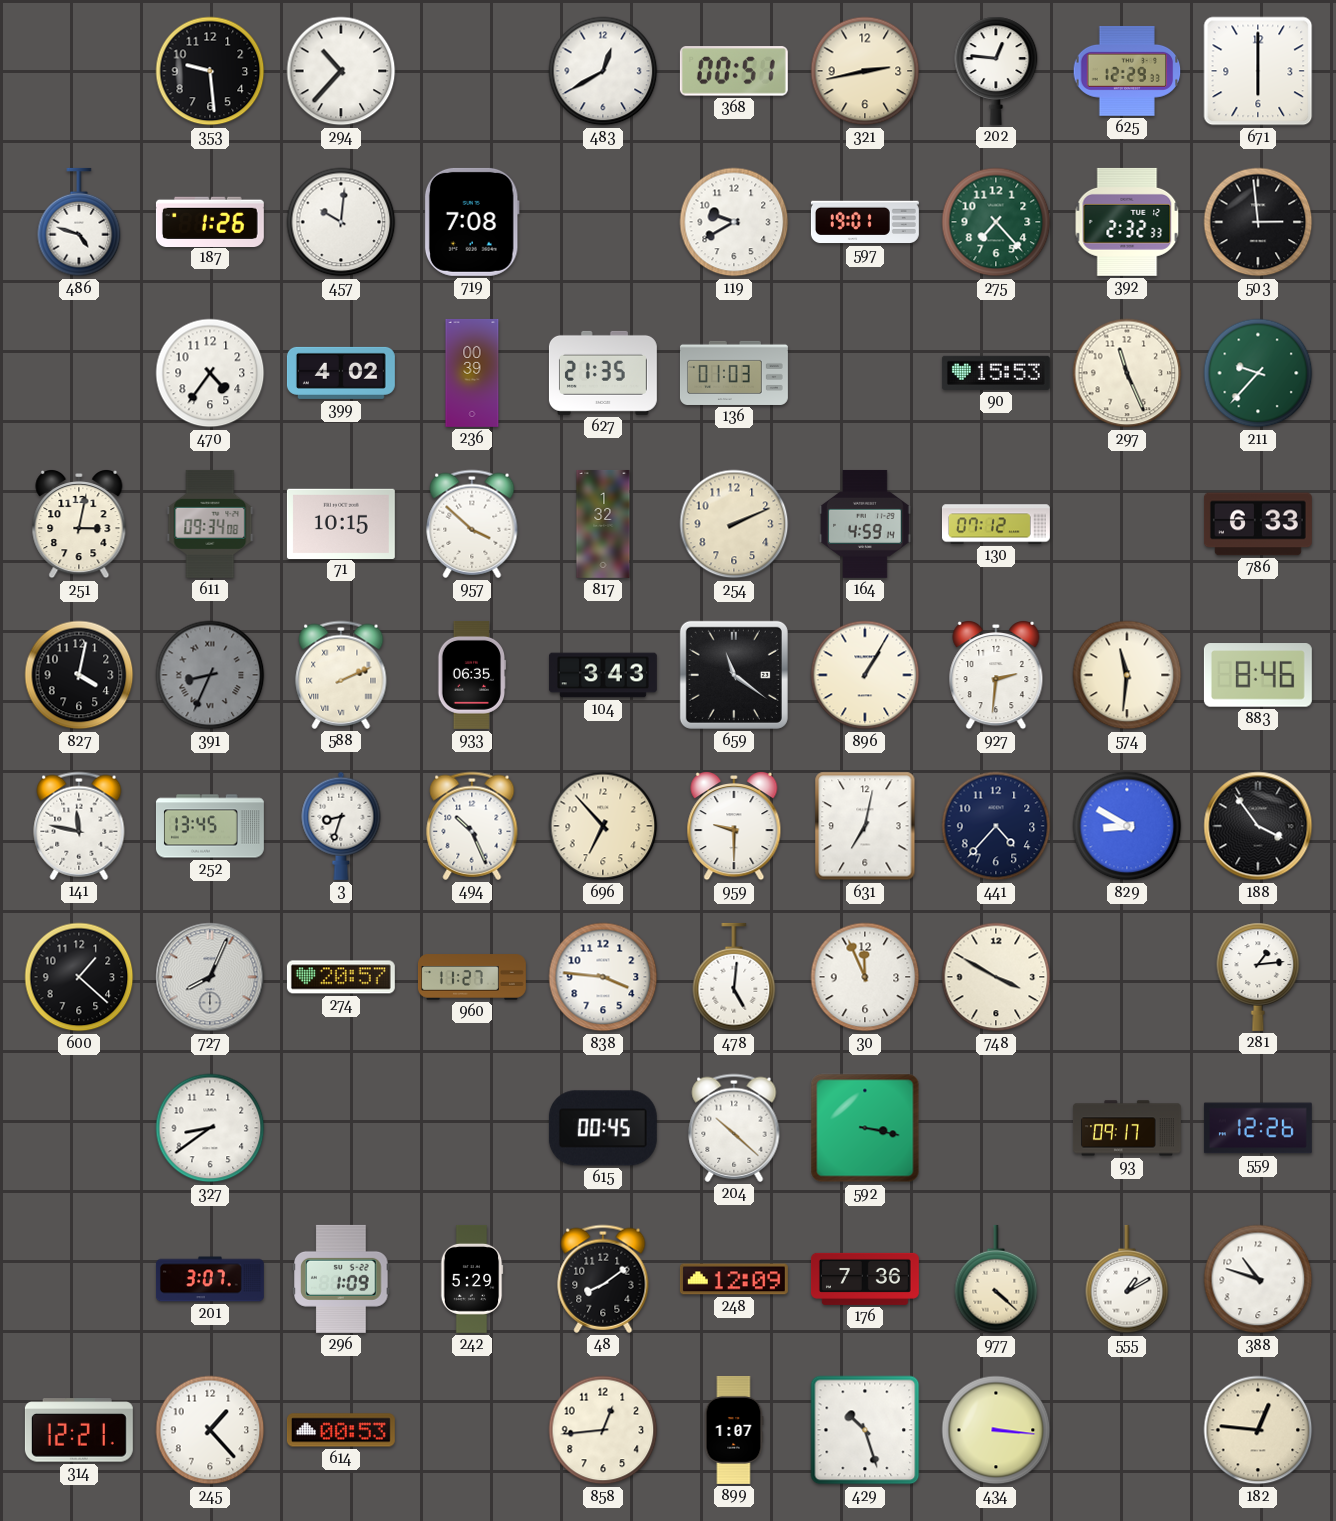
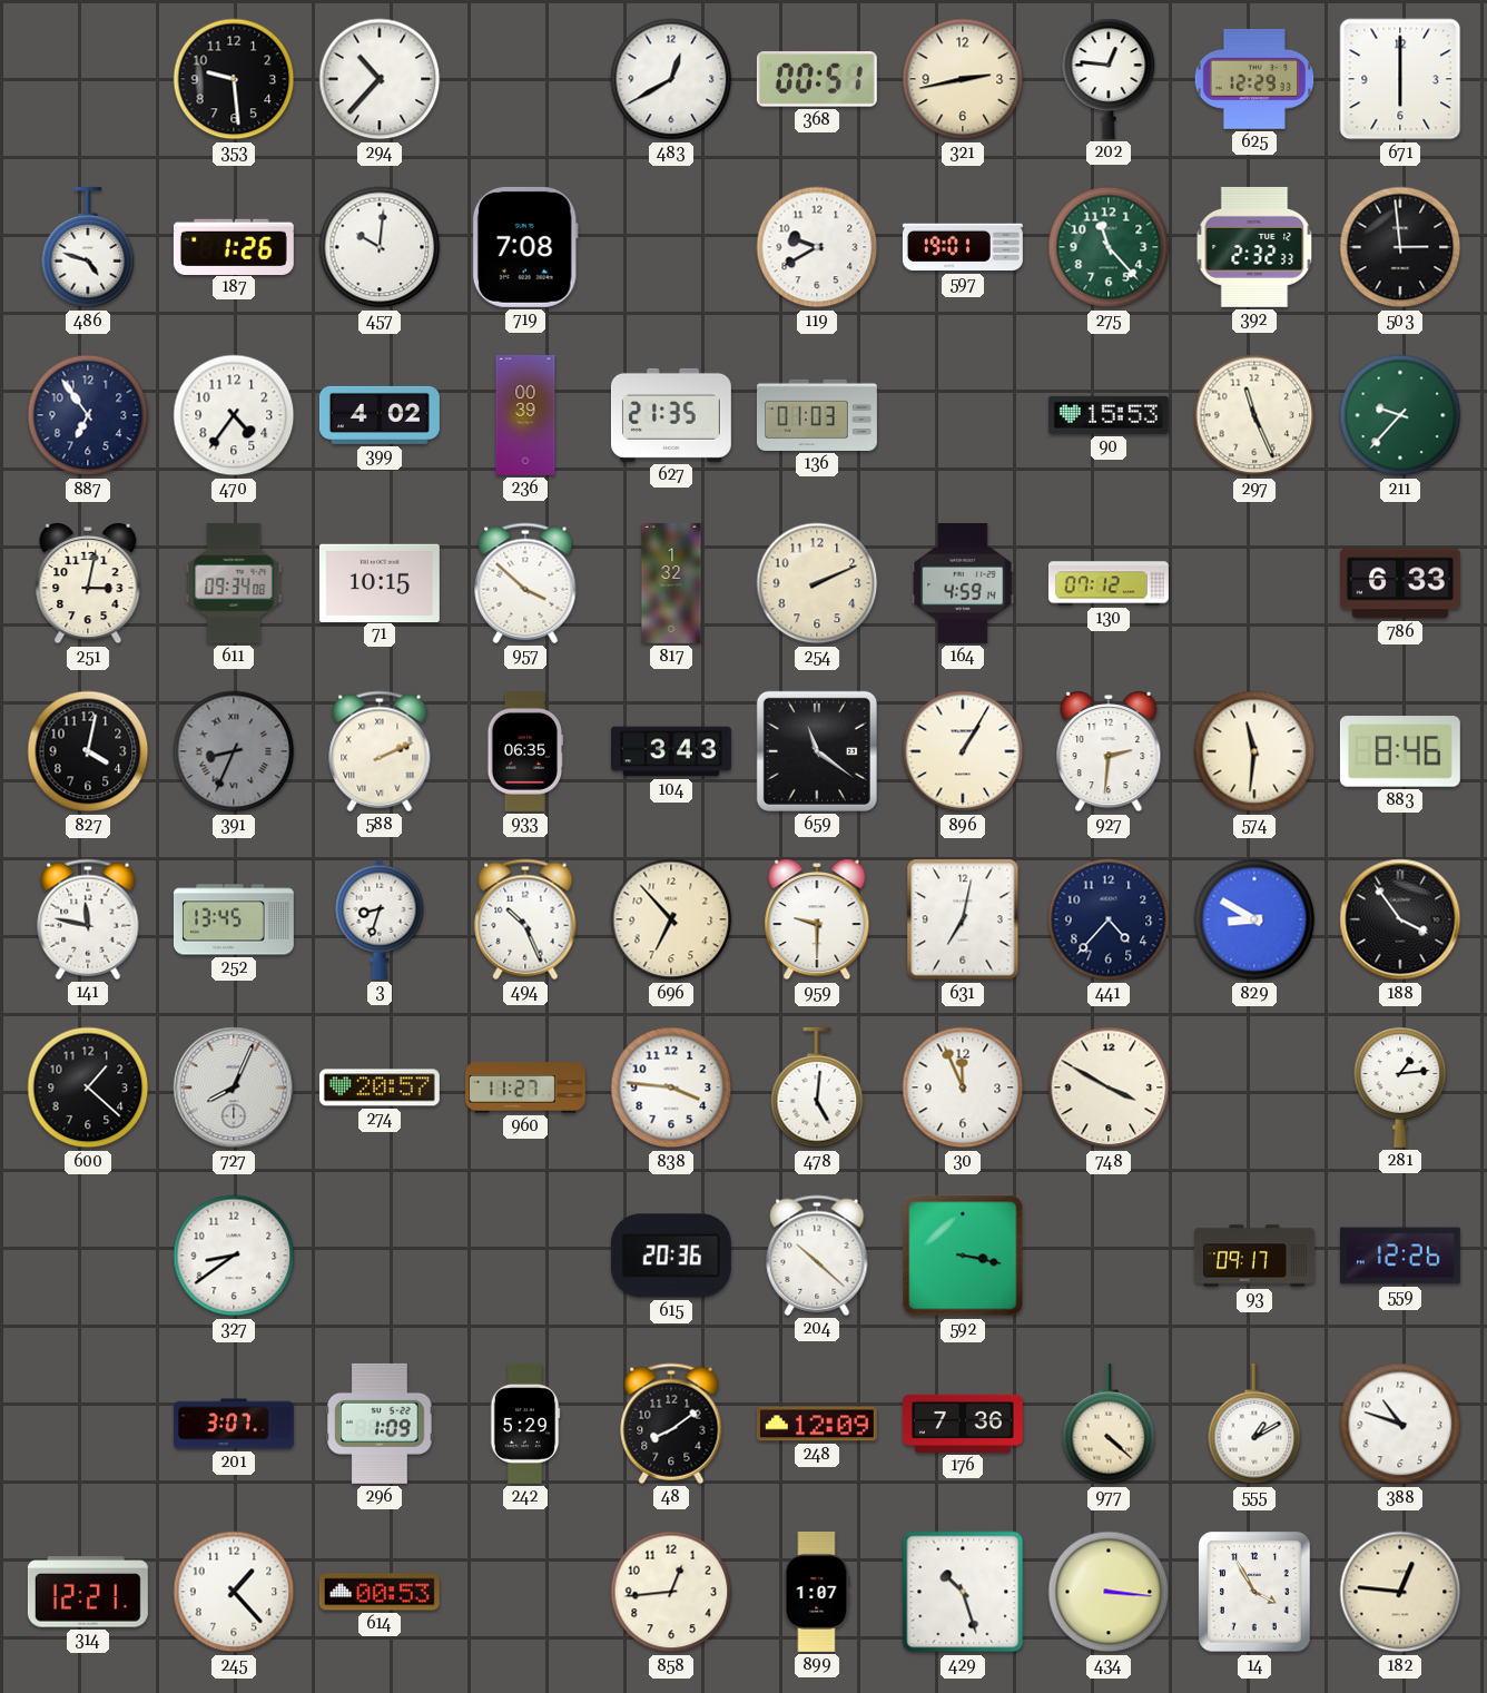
275: 7:23 -> 11:23 (1109, 247)
887: none -> 6:54 (88, 415)
615: 00:45 -> 20:36 (671, 1256)
14: none -> 3:55 (1254, 1592)
